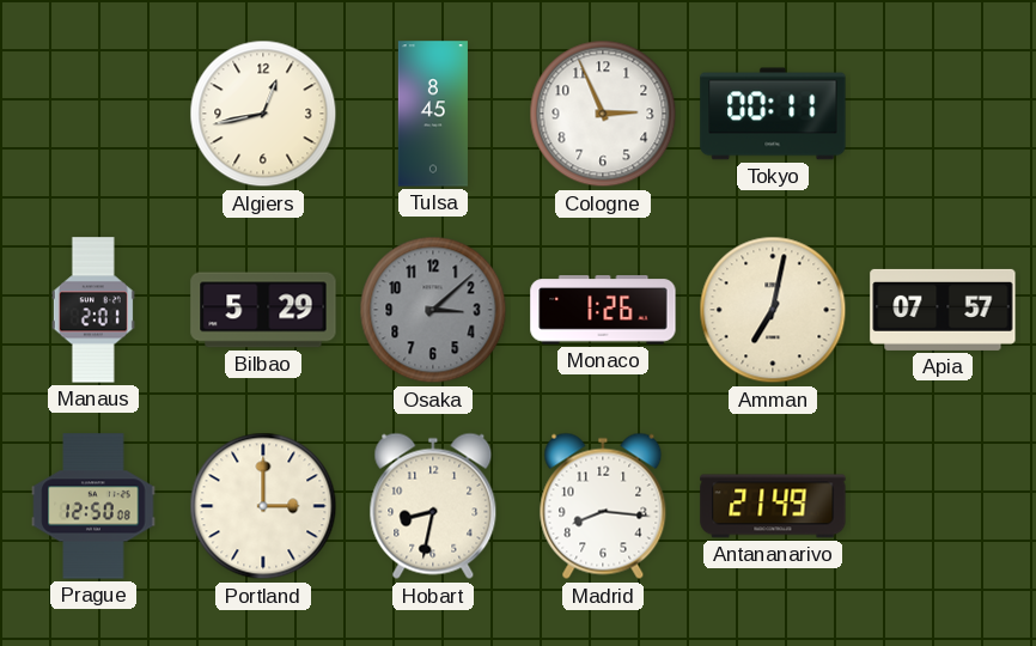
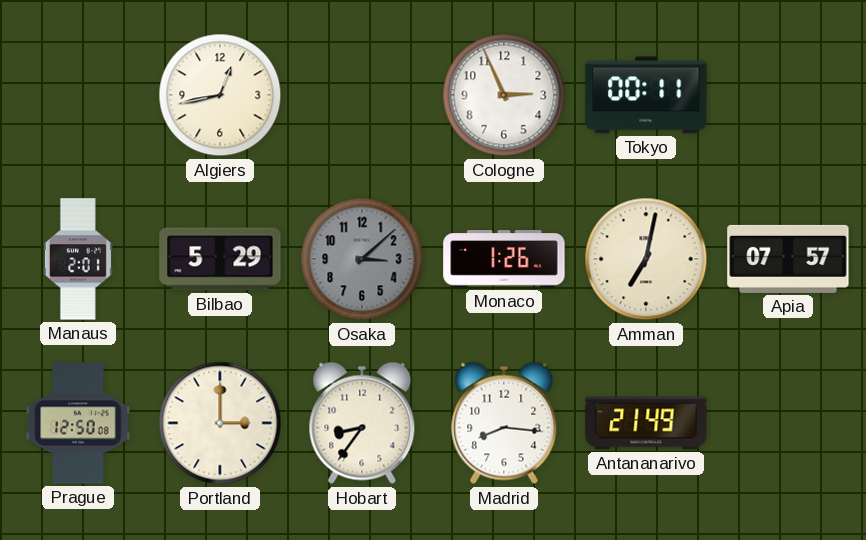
Tulsa: 8:45 -> none (433, 114)
Hobart: 8:32 -> 8:36 (362, 423)
